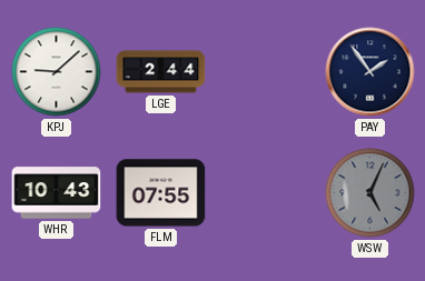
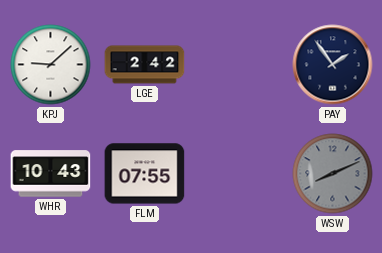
LGE: 2:44 -> 2:42 (145, 65)
WSW: 5:04 -> 8:11 (333, 174)
